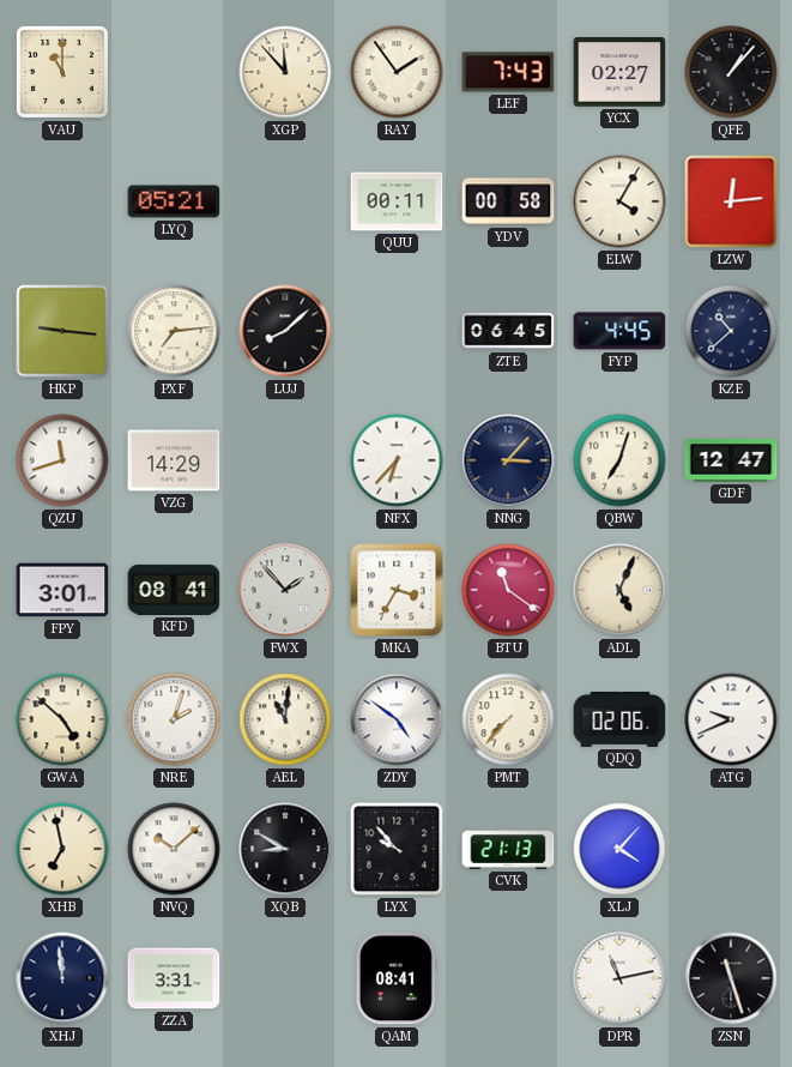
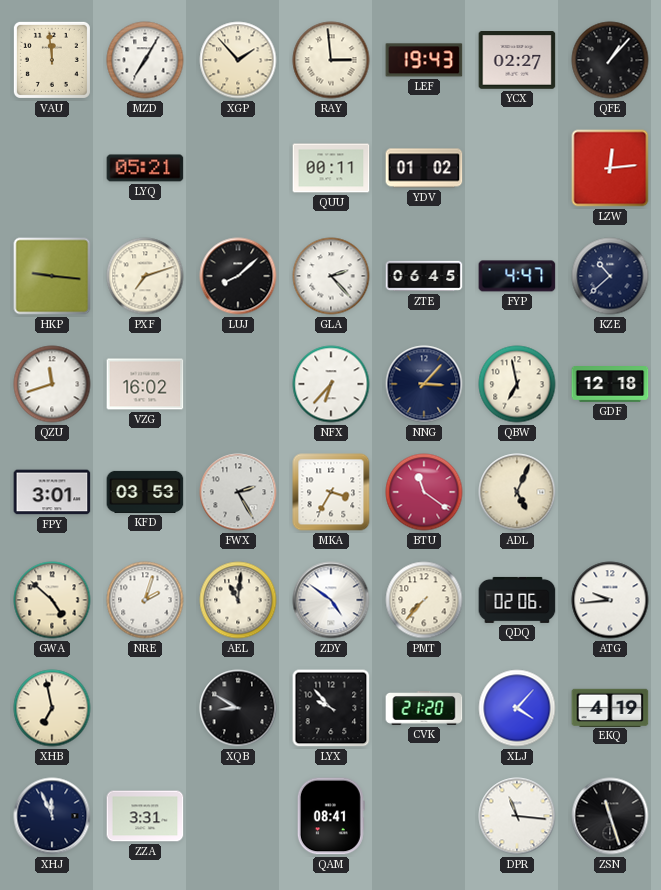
VAU: 11:00 -> 11:59 (52, 60)
MZD: none -> 7:05 (145, 60)
XGP: 11:53 -> 1:53 (238, 60)
RAY: 1:54 -> 2:59 (331, 60)
LEF: 7:43 -> 19:43 (424, 60)
YDV: 00:58 -> 01:02 (424, 168)
ELW: 4:05 -> none (619, 201)
PXF: 7:14 -> 7:12 (145, 276)
GLA: none -> 2:23 (331, 276)
FYP: 4:45 -> 4:47 (517, 276)
VZG: 14:29 -> 16:02 (145, 384)
QBW: 7:03 -> 6:58 (517, 384)
GDF: 12:47 -> 12:18 (610, 385)
KFD: 08:41 -> 03:53 (145, 492)
FWX: 1:53 -> 2:25 (238, 492)
ATG: 9:41 -> 9:44 (610, 600)
NVQ: 10:08 -> none (174, 849)
CVK: 21:13 -> 21:20 (424, 708)
EKQ: none -> 4:19 (610, 707)
XHJ: 11:59 -> 11:56 (52, 816)
DPR: 11:13 -> 11:16 (517, 816)
